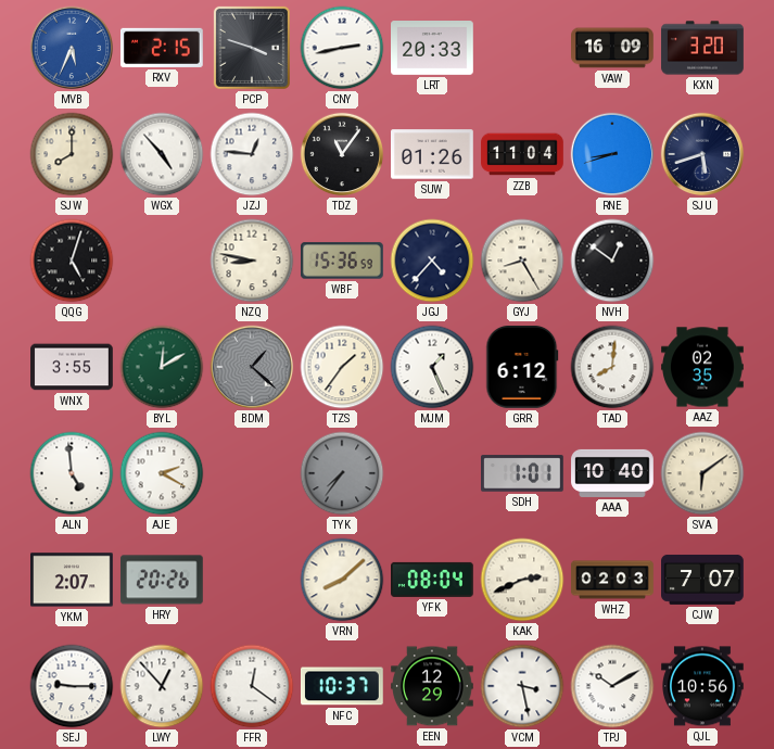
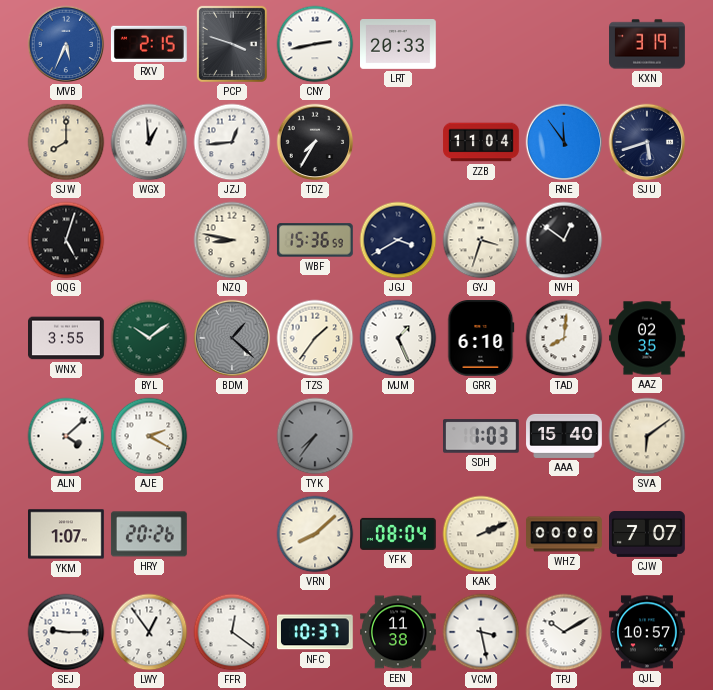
VAW: 16:09 -> none (613, 48)
KXN: 3:20 -> 3:19 (647, 44)
WGX: 4:53 -> 12:59 (149, 142)
JZJ: 12:46 -> 12:44 (232, 142)
TDZ: 11:06 -> 7:35 (315, 142)
SUW: 01:26 -> none (433, 154)
RNE: 8:42 -> 11:54 (564, 142)
JGJ: 4:37 -> 3:40 (398, 240)
GYJ: 8:25 -> 3:33 (481, 240)
BYL: 12:10 -> 10:09 (149, 338)
GRR: 6:12 -> 6:10 (481, 339)
ALN: 4:59 -> 4:08 (66, 436)
SDH: 1:01 -> 1:03 (482, 436)
AAA: 10:40 -> 15:40 (564, 436)
YKM: 2:07 -> 1:07 (67, 534)
KAK: 2:41 -> 2:11 (481, 534)
WHZ: 02:03 -> 00:00 (564, 534)
LWY: 12:53 -> 12:54 (149, 632)
EEN: 12:29 -> 11:38 (399, 632)
QJL: 10:56 -> 10:57 (648, 632)
